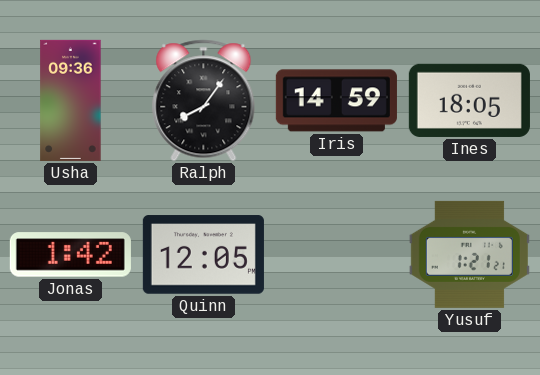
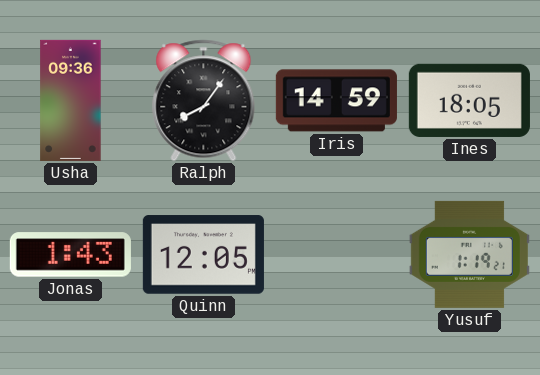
Jonas: 1:42 -> 1:43 (70, 255)
Yusuf: 1:21 -> 1:19 (469, 254)
